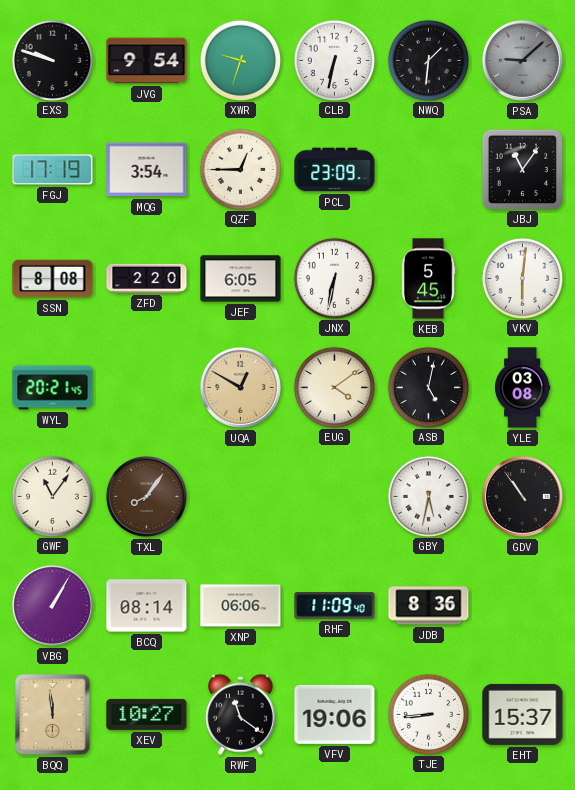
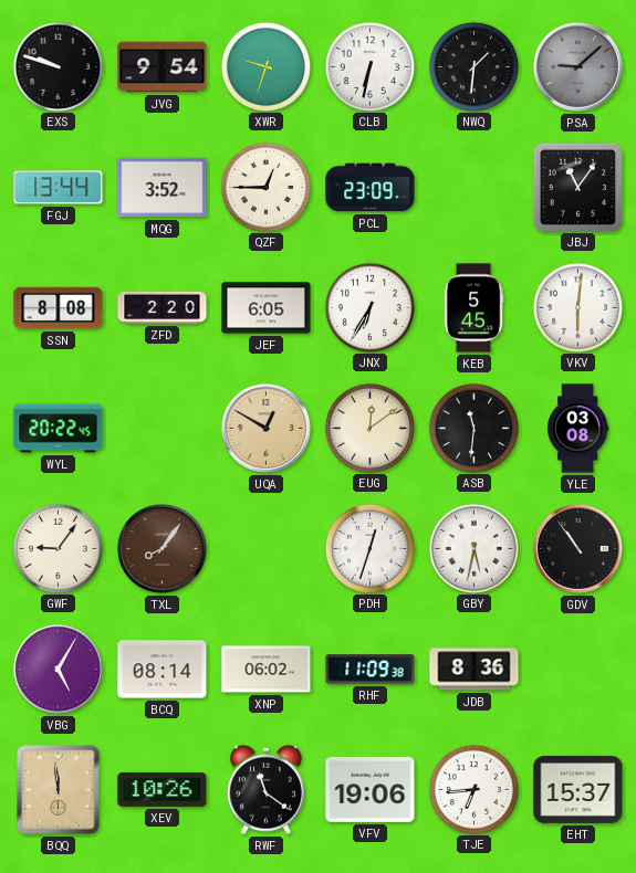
FGJ: 17:19 -> 13:44 (59, 188)
MQG: 3:54 -> 3:52 (163, 188)
JNX: 6:32 -> 6:35 (369, 307)
WYL: 20:21 -> 20:22 (59, 429)
EUG: 4:09 -> 12:09 (369, 428)
ASB: 5:02 -> 11:31 (473, 428)
GWF: 11:06 -> 9:06 (58, 548)
PDH: none -> 12:33 (369, 548)
VBG: 1:05 -> 5:05 (58, 669)
XNP: 06:06 -> 06:02 (267, 670)
RHF: 11:09:40 -> 11:09:38 (371, 670)
XEV: 10:27 -> 10:26 (163, 789)
TJE: 8:44 -> 6:44 (473, 789)
